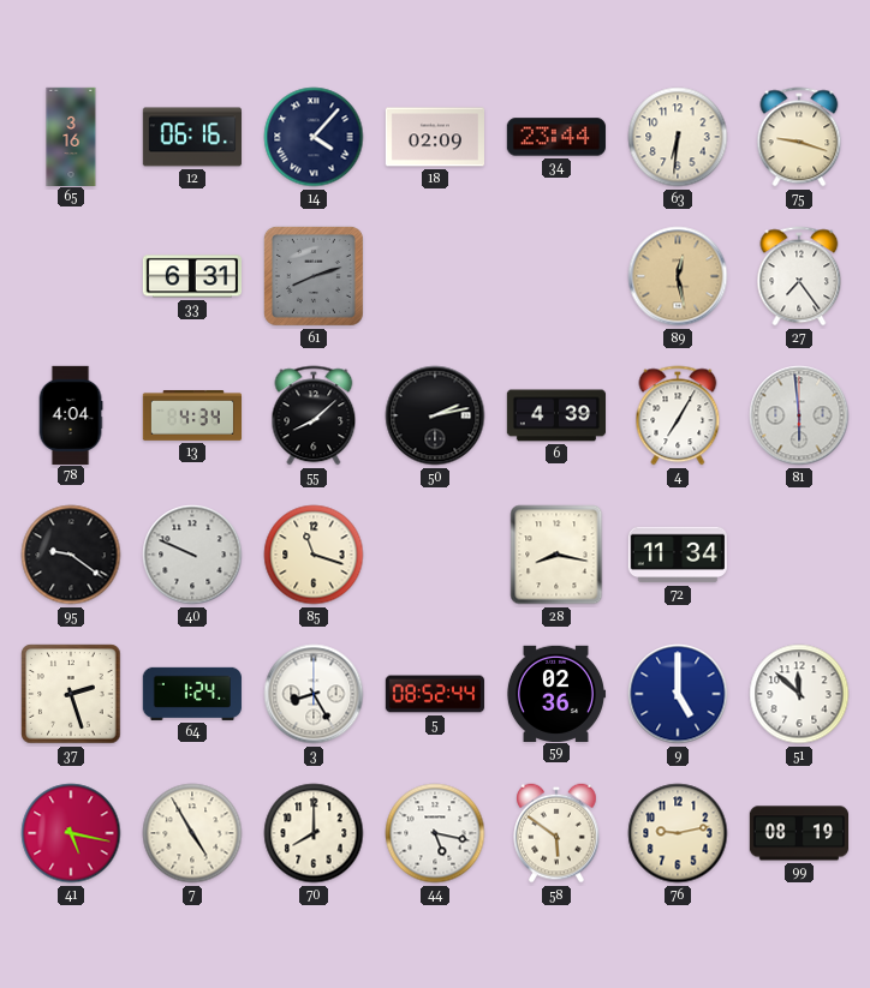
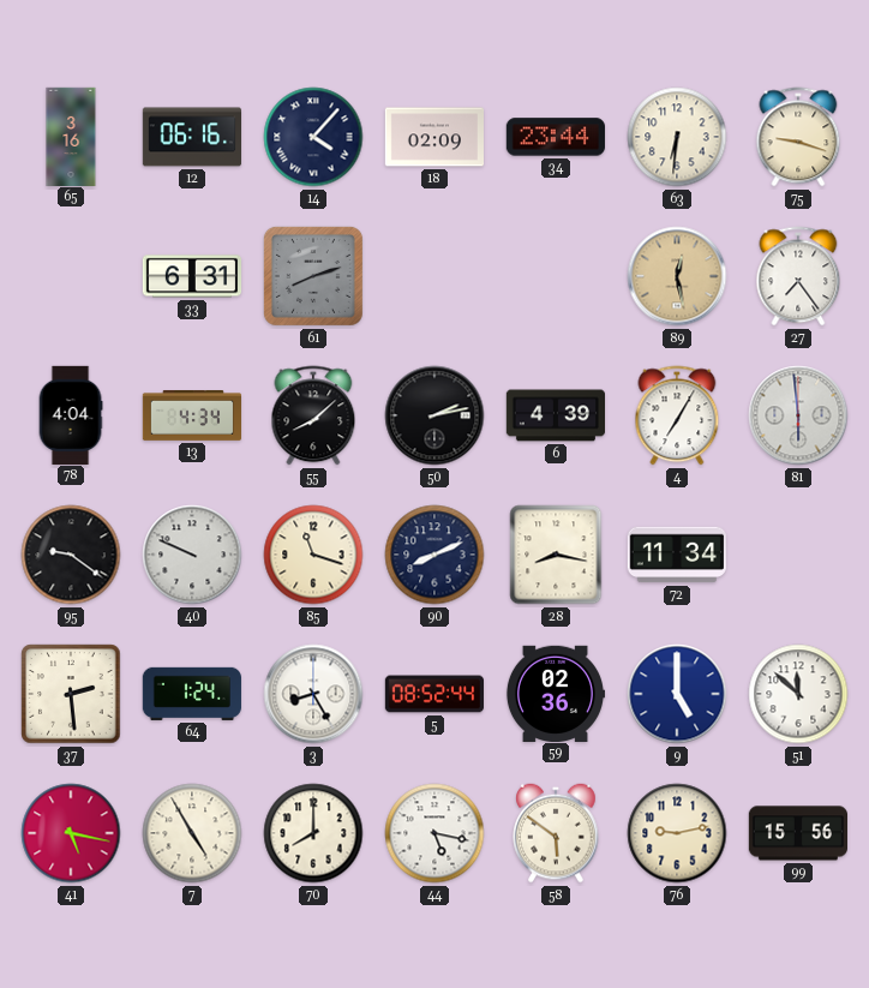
90: none -> 8:11 (434, 555)
37: 2:27 -> 2:29 (71, 694)
99: 08:19 -> 15:56 (797, 833)
